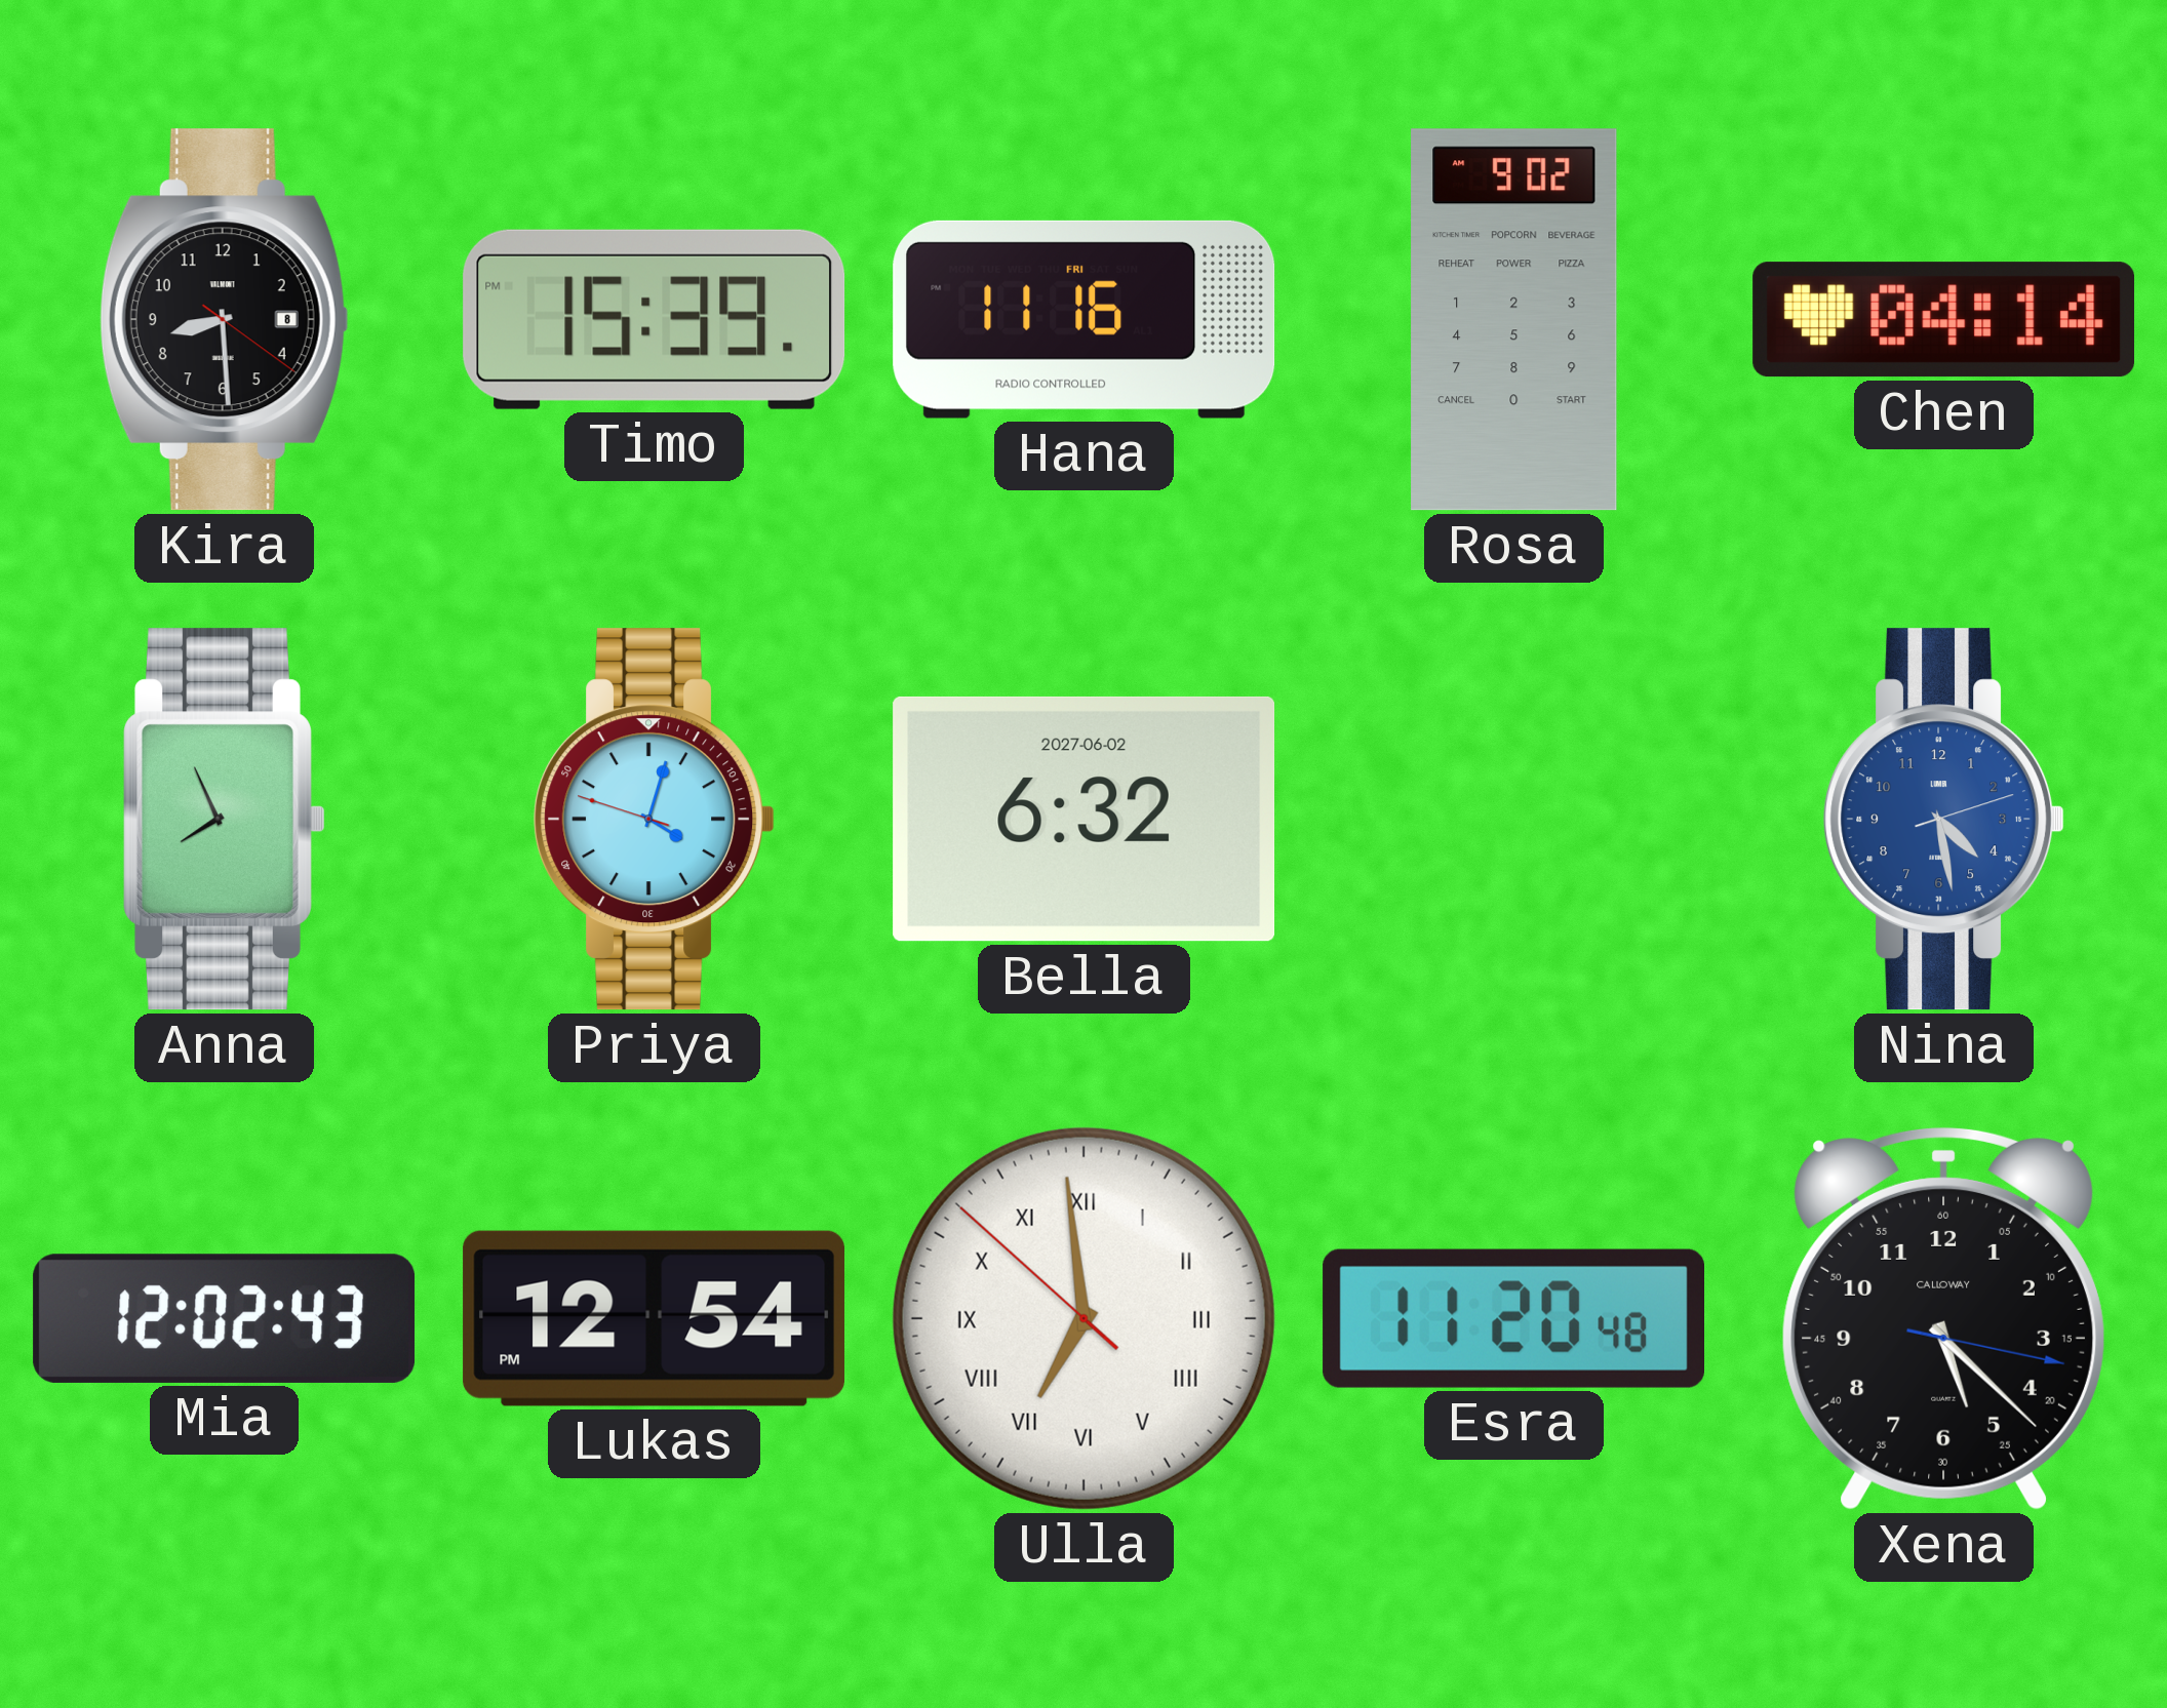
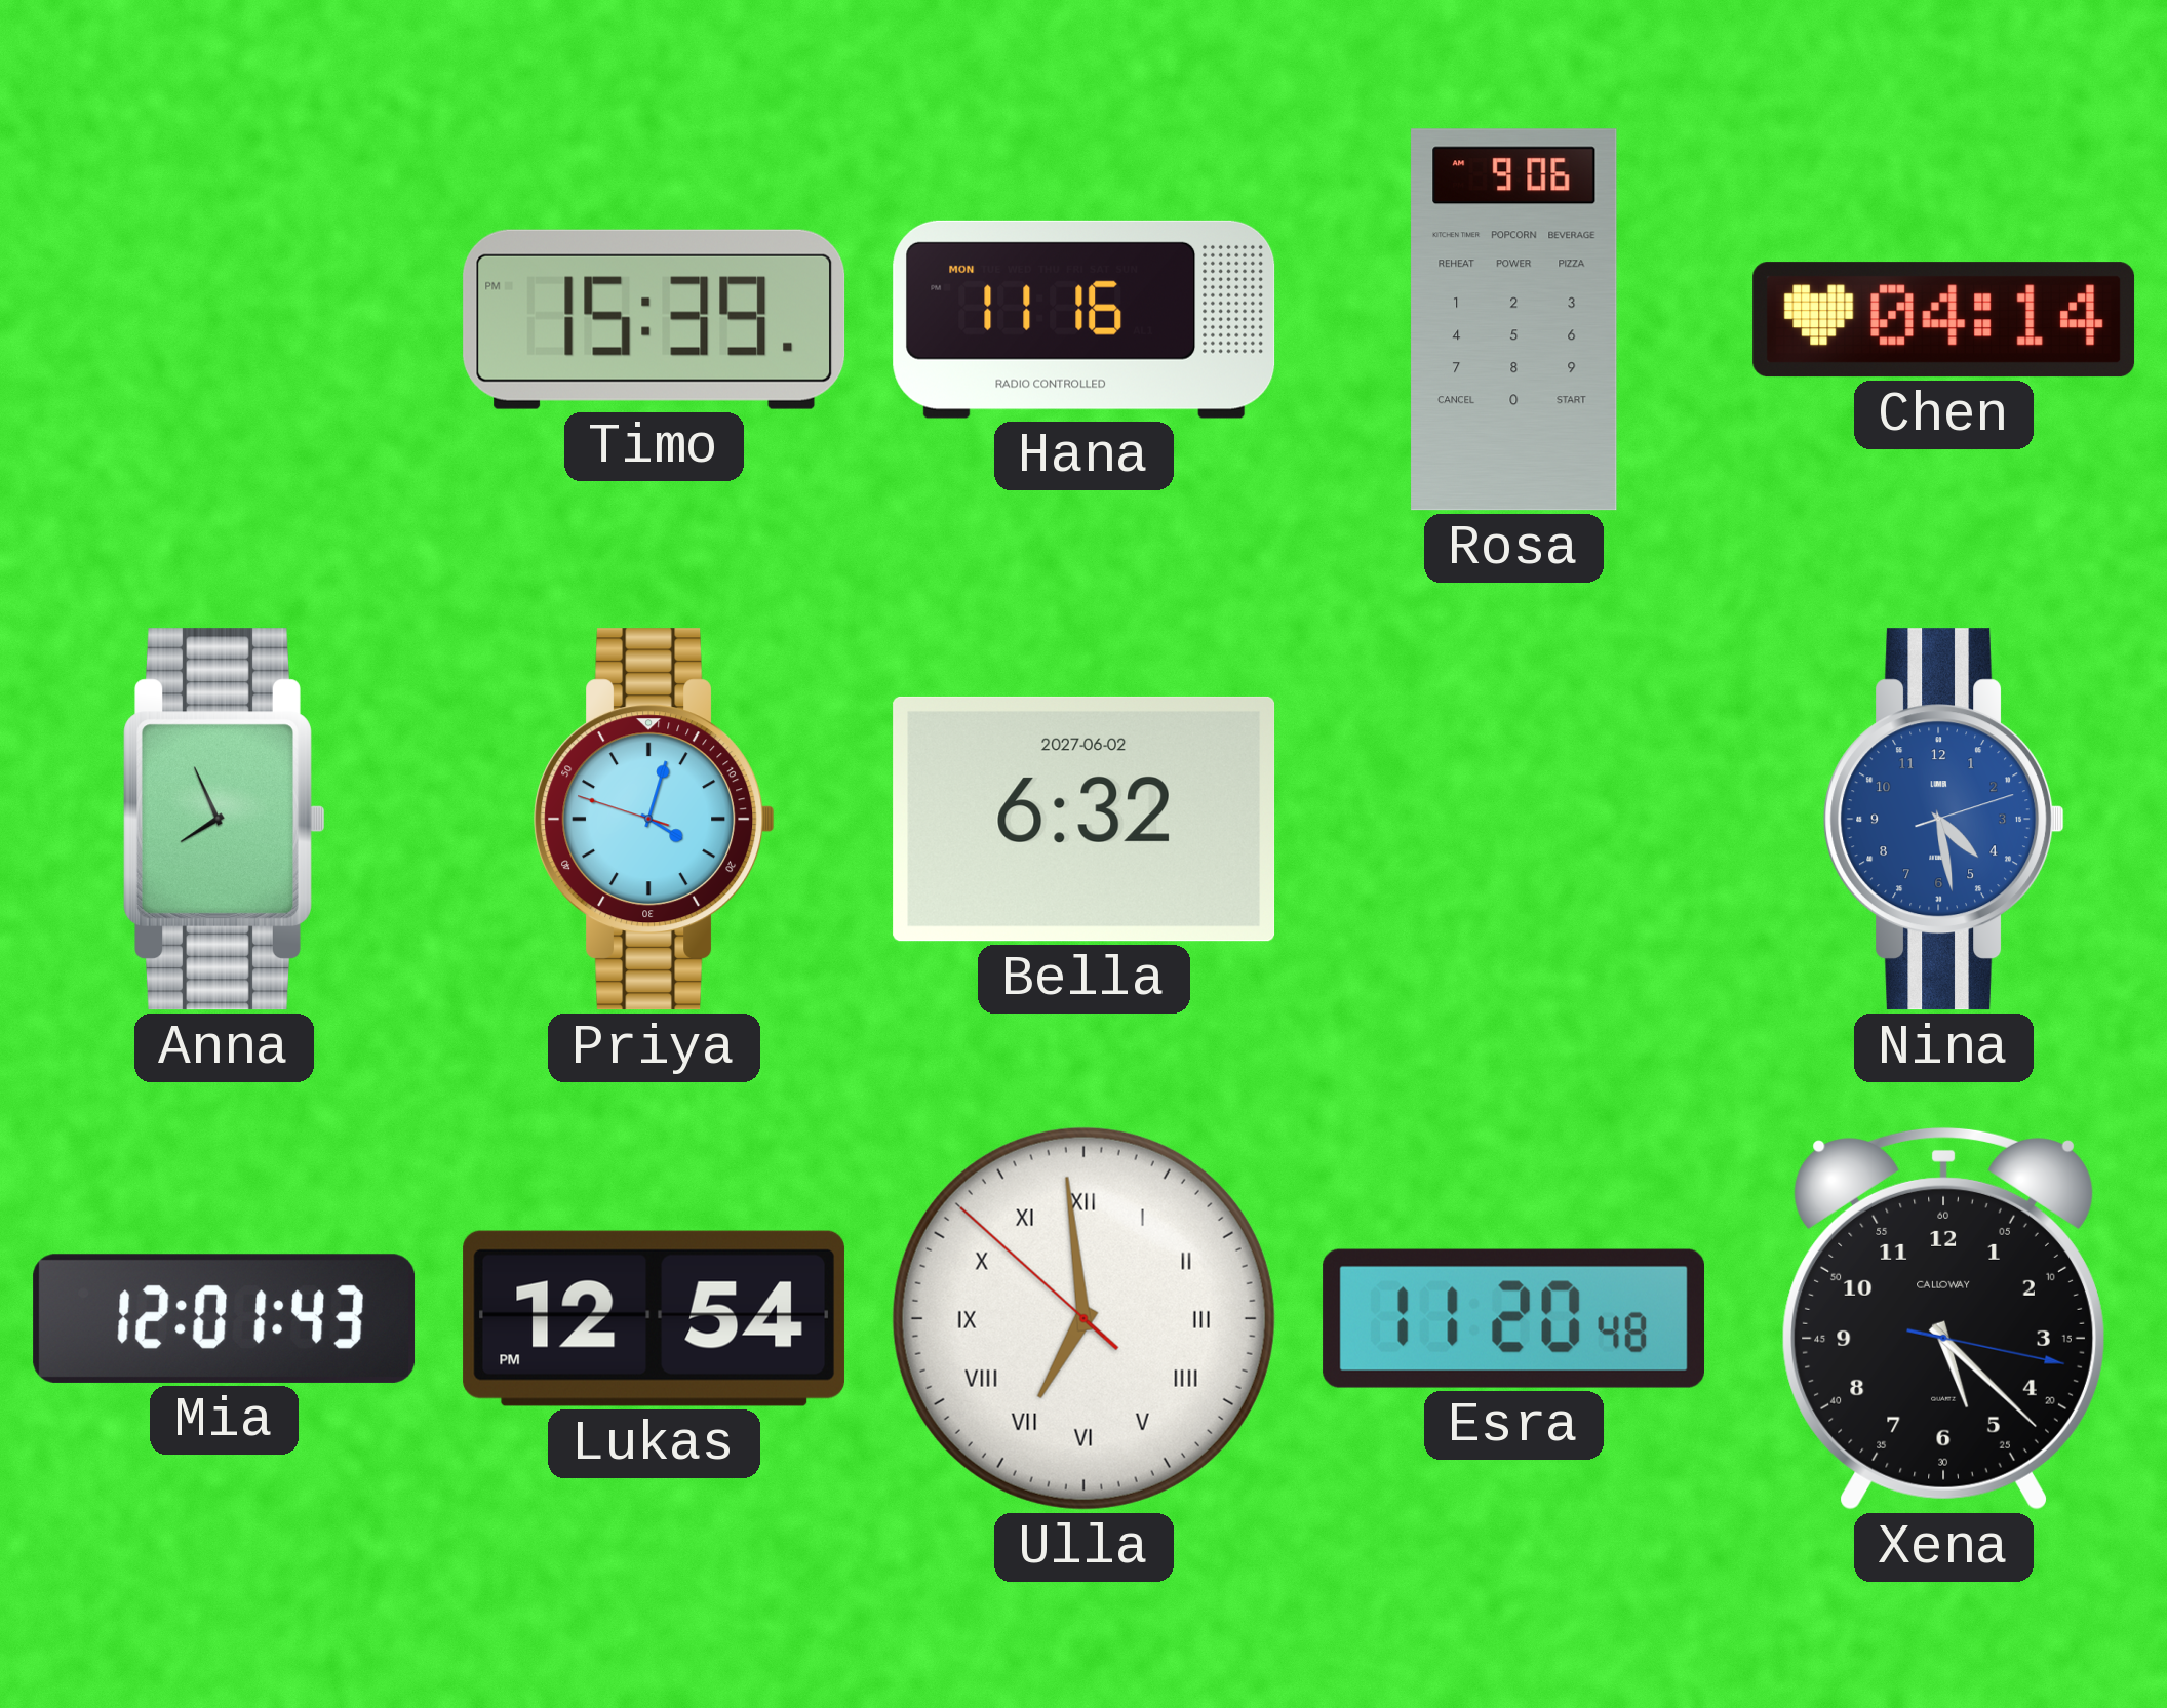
Kira: 8:29 -> none (224, 320)
Hana date: FRI -> MON (1085, 319)
Rosa: 9:02 -> 9:06 (1514, 320)
Mia: 12:02 -> 12:01 (225, 1318)
